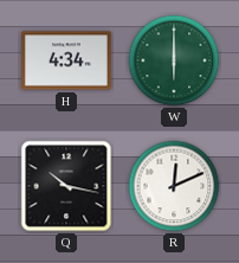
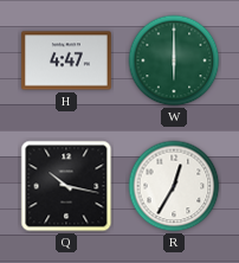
H: 4:34 -> 4:47 (66, 60)
R: 12:11 -> 12:35 (174, 186)
